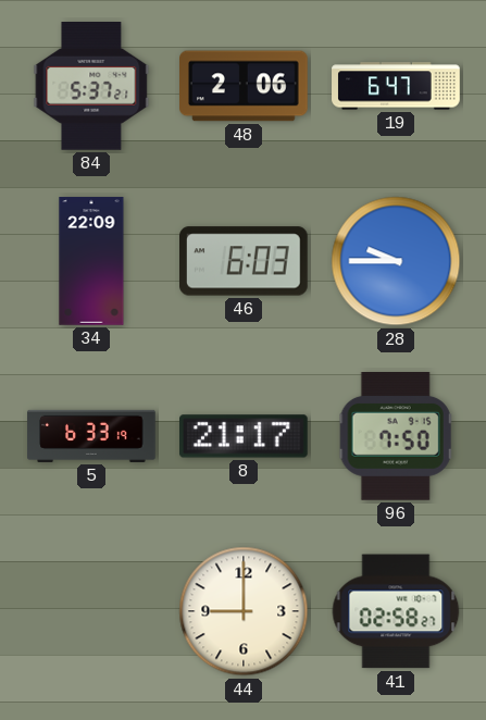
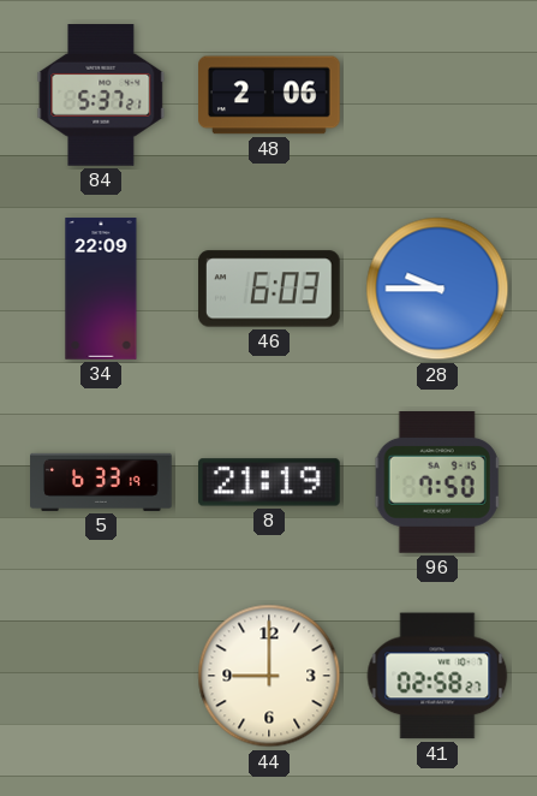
19: 6:47 -> none (396, 86)
8: 21:17 -> 21:19 (270, 482)
